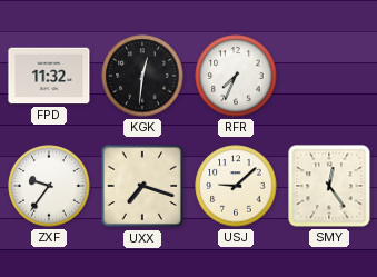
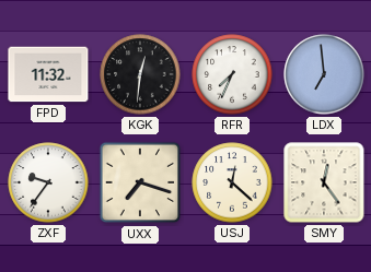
LDX: none -> 6:59 (324, 74)
USJ: 9:08 -> 12:22 (232, 182)
